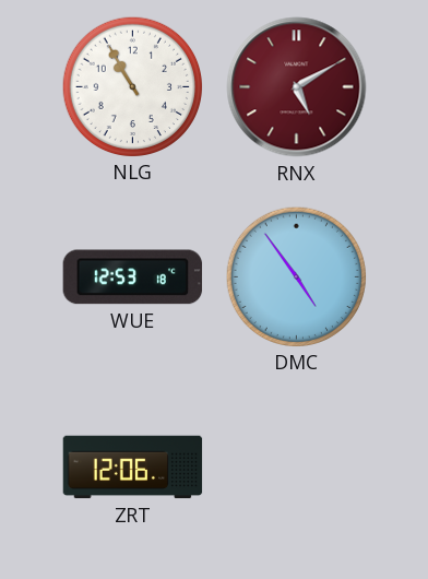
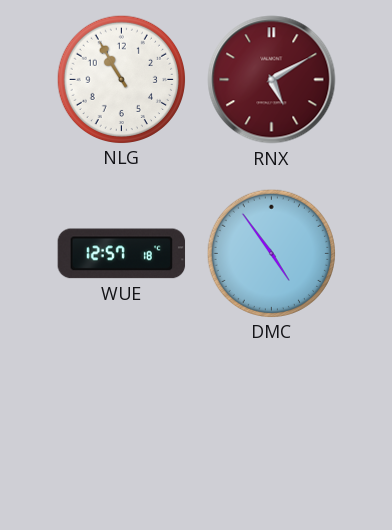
WUE: 12:53 -> 12:57 (122, 254)
ZRT: 12:06 -> none (133, 468)
